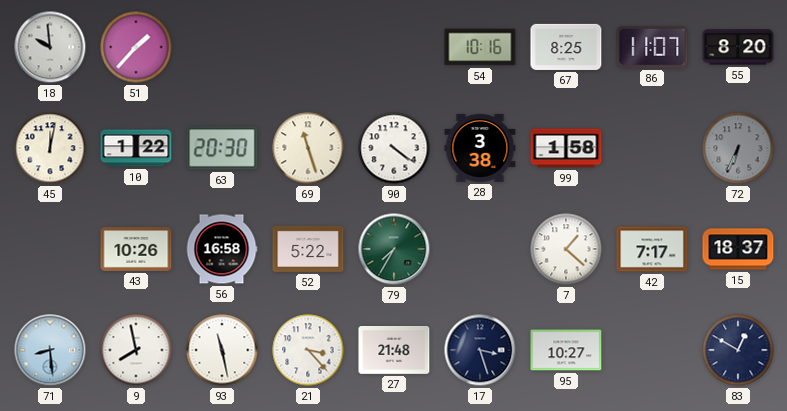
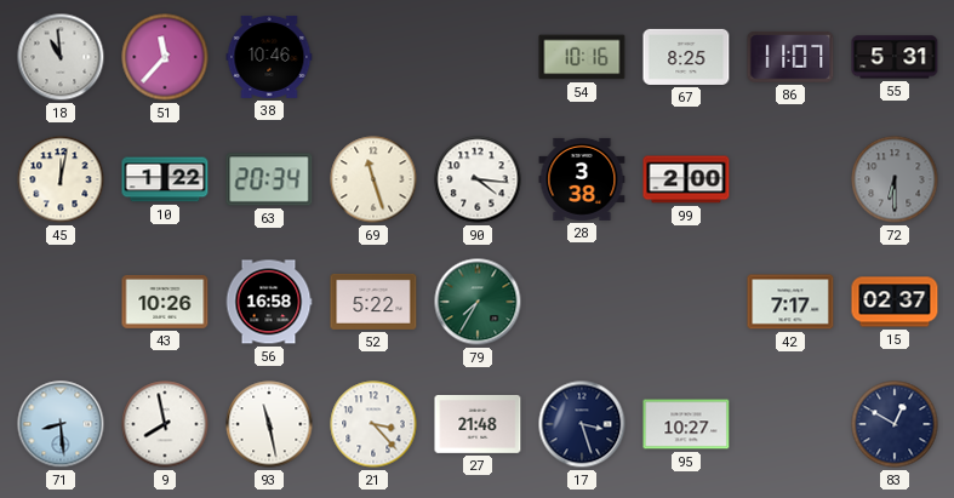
18: 9:59 -> 10:59 (61, 57)
51: 1:37 -> 11:37 (165, 57)
38: none -> 10:46 (269, 57)
55: 8:20 -> 5:31 (895, 57)
63: 20:30 -> 20:34 (269, 179)
90: 4:21 -> 4:16 (478, 179)
99: 1:58 -> 2:00 (686, 179)
72: 6:34 -> 6:30 (895, 179)
7: 1:22 -> none (566, 249)
15: 18:37 -> 02:37 (895, 302)
